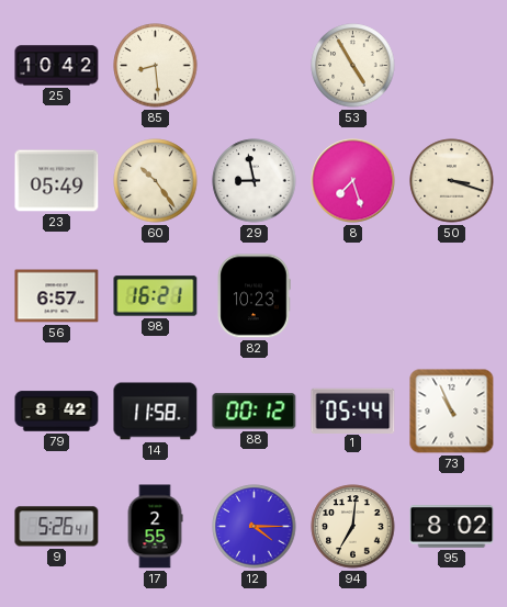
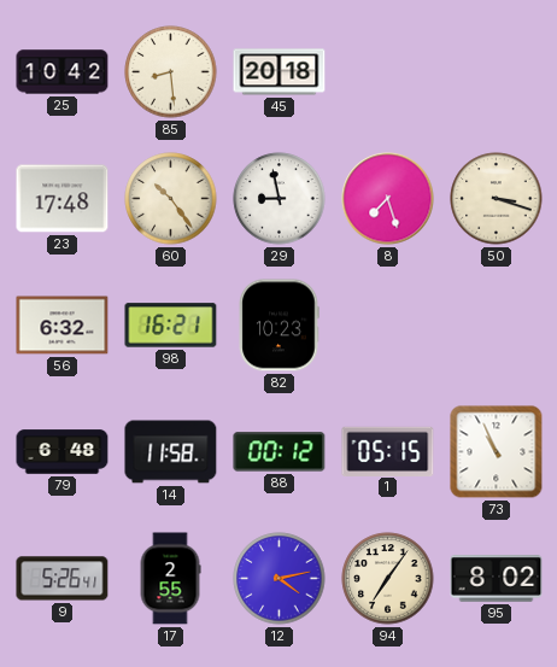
45: none -> 20:18 (280, 72)
53: 4:55 -> none (353, 66)
23: 05:49 -> 17:48 (63, 199)
56: 6:57 -> 6:32 (63, 326)
79: 8:42 -> 6:48 (63, 452)
1: 05:44 -> 05:15 (388, 451)
12: 4:15 -> 4:13 (280, 579)
94: 7:01 -> 7:06 (388, 579)
